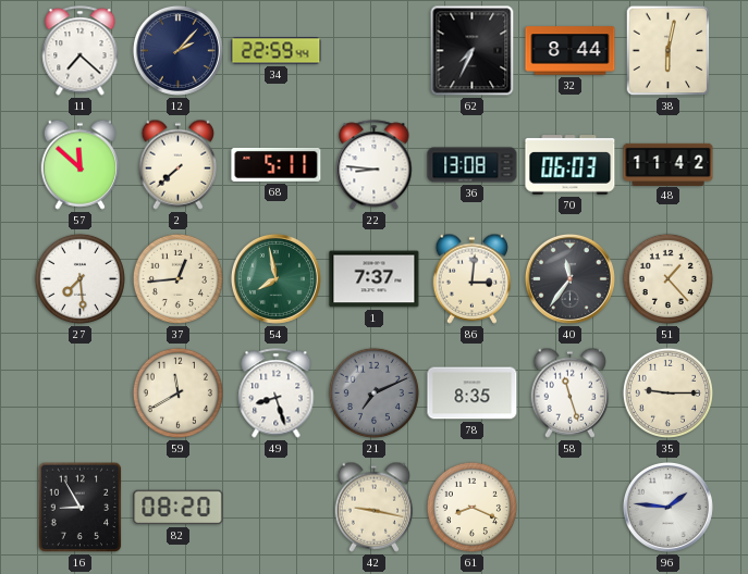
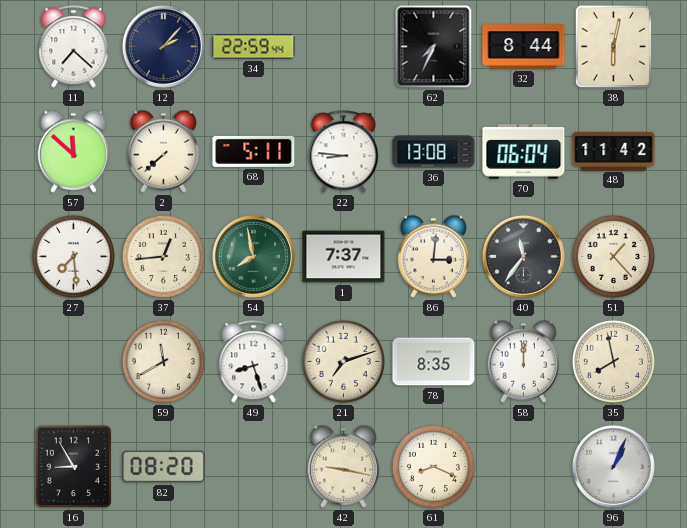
70: 06:03 -> 06:04 (524, 152)
21: 7:11 -> 7:12 (343, 361)
21 dial: grey -> cream (343, 361)
58: 11:27 -> 12:00 (524, 361)
35: 9:15 -> 7:58 (613, 361)
96: 1:46 -> 1:04 (613, 466)
